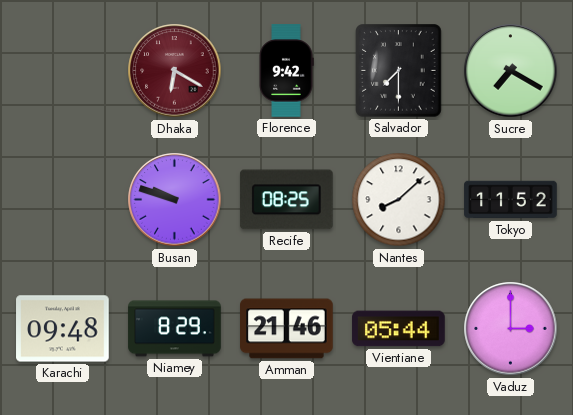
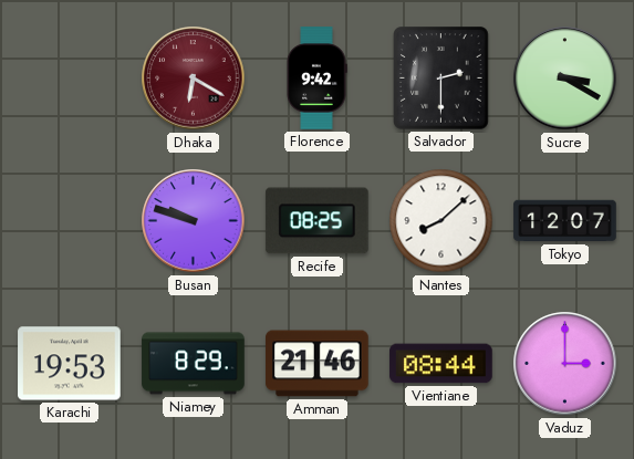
Salvador: 7:30 -> 2:30 (441, 79)
Sucre: 7:20 -> 3:20 (565, 79)
Tokyo: 11:52 -> 12:07 (565, 221)
Karachi: 09:48 -> 19:53 (70, 364)
Vientiane: 05:44 -> 08:44 (441, 364)
